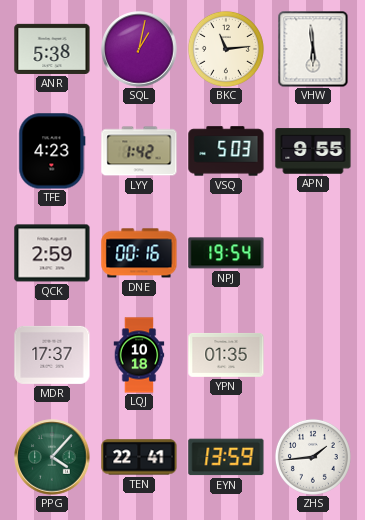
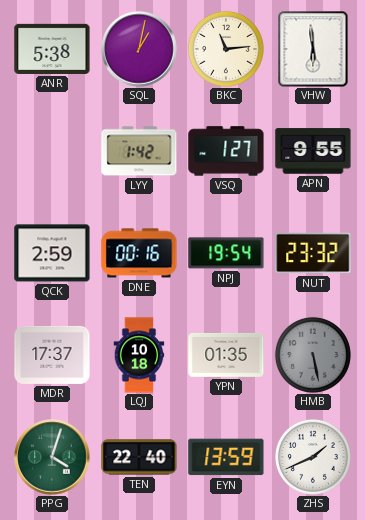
TFE: 4:23 -> none (52, 151)
VSQ: 5:03 -> 1:27 (226, 151)
NUT: none -> 23:32 (313, 253)
HMB: none -> 5:28 (313, 355)
PPG: 4:07 -> 4:03 (52, 457)
TEN: 22:41 -> 22:40 (139, 457)
ZHS: 1:44 -> 1:41 (313, 457)
